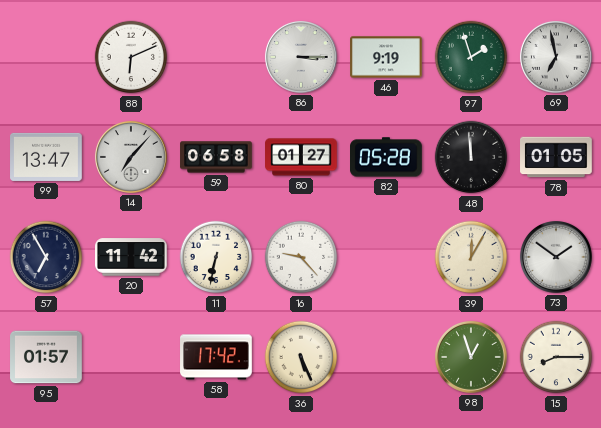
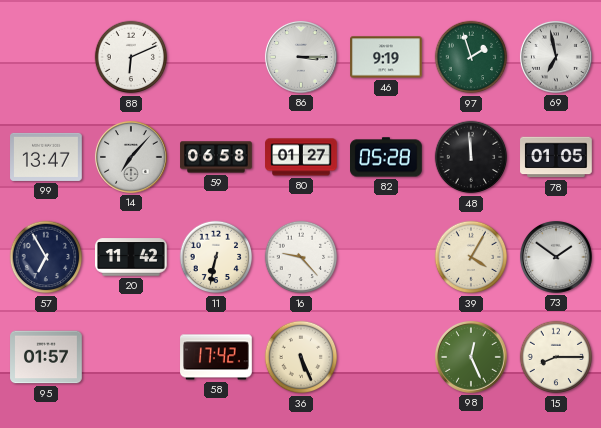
39: 12:05 -> 4:05 (471, 257)
98: 12:57 -> 12:26 (471, 357)
